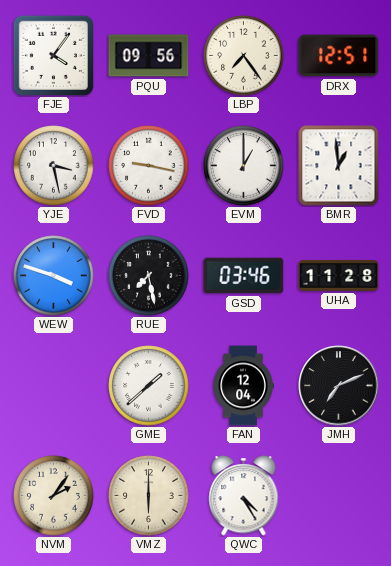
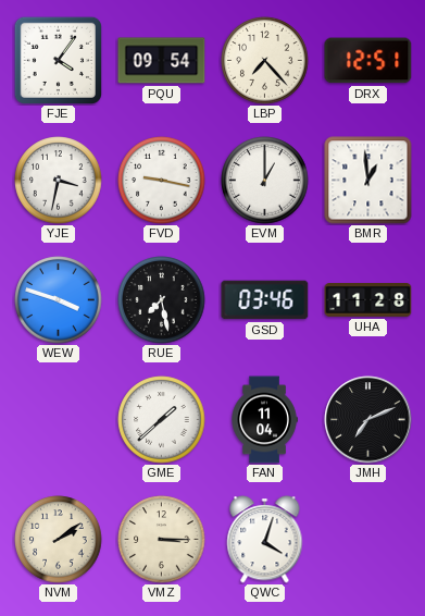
PQU: 09:56 -> 09:54 (162, 61)
LBP: 7:24 -> 7:23 (265, 61)
YJE: 3:28 -> 3:32 (59, 181)
FAN: 12:04 -> 11:04 (264, 420)
NVM: 2:06 -> 2:09 (59, 540)
VMZ: 6:00 -> 3:15 (162, 540)
QWC: 4:25 -> 4:03 (265, 540)
